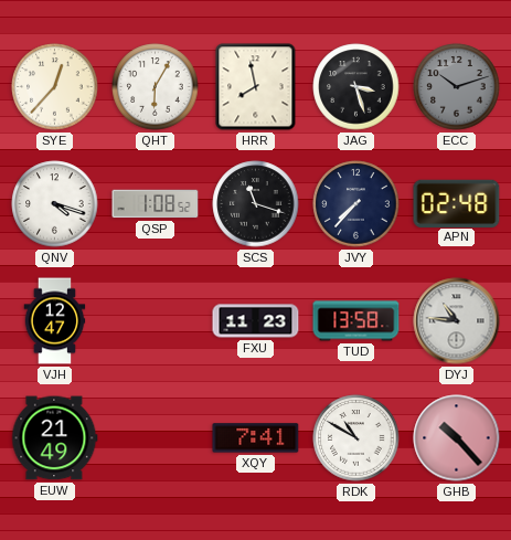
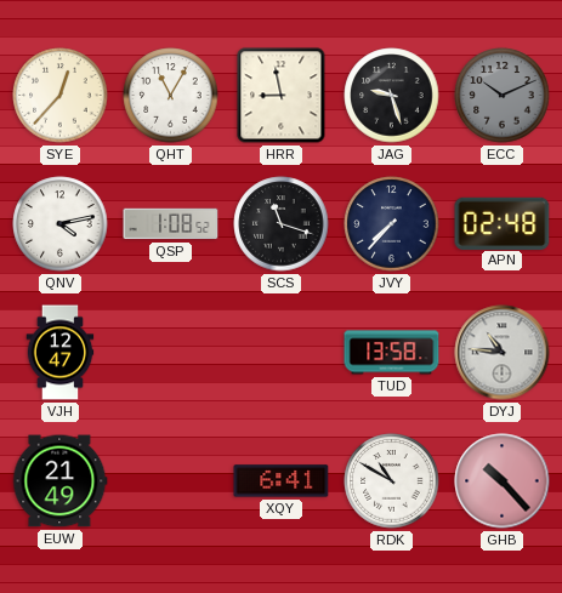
QHT: 6:05 -> 11:05 (171, 96)
HRR: 7:58 -> 8:58 (282, 96)
JAG: 3:27 -> 9:27 (392, 96)
ECC: 10:12 -> 10:11 (503, 96)
QNV: 4:18 -> 4:13 (61, 224)
FXU: 11:23 -> none (256, 321)
XQY: 7:41 -> 6:41 (282, 481)
